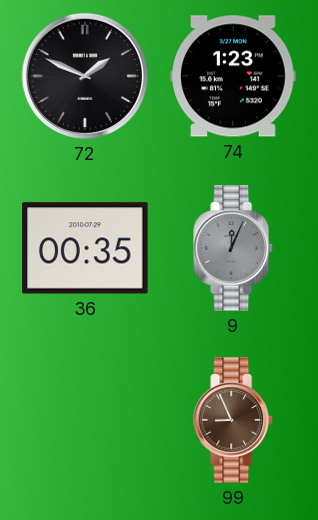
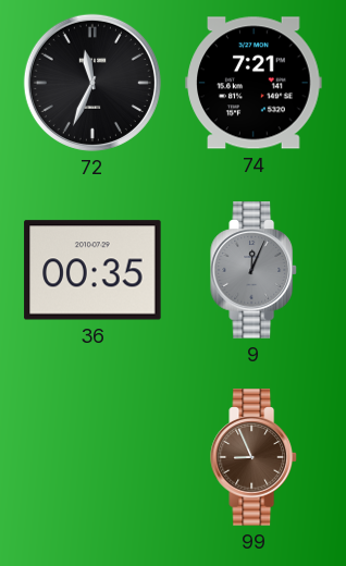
72: 1:49 -> 11:34 (92, 83)
74: 1:23 -> 7:21 (254, 83)
